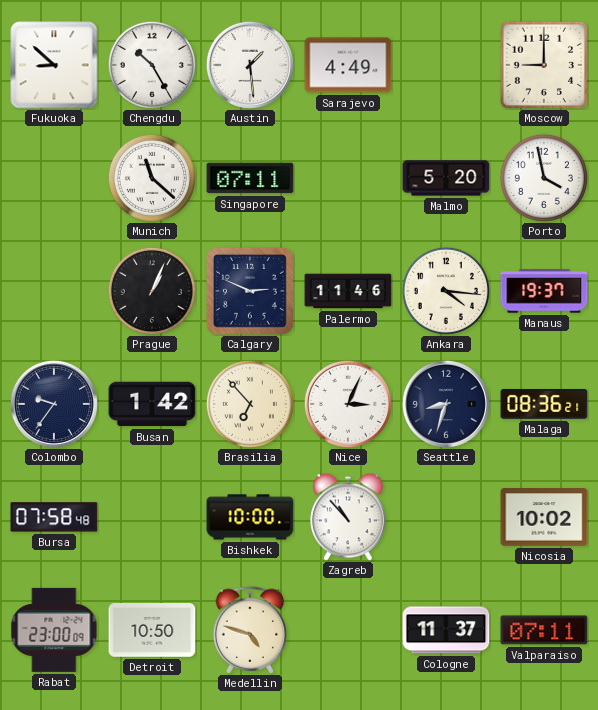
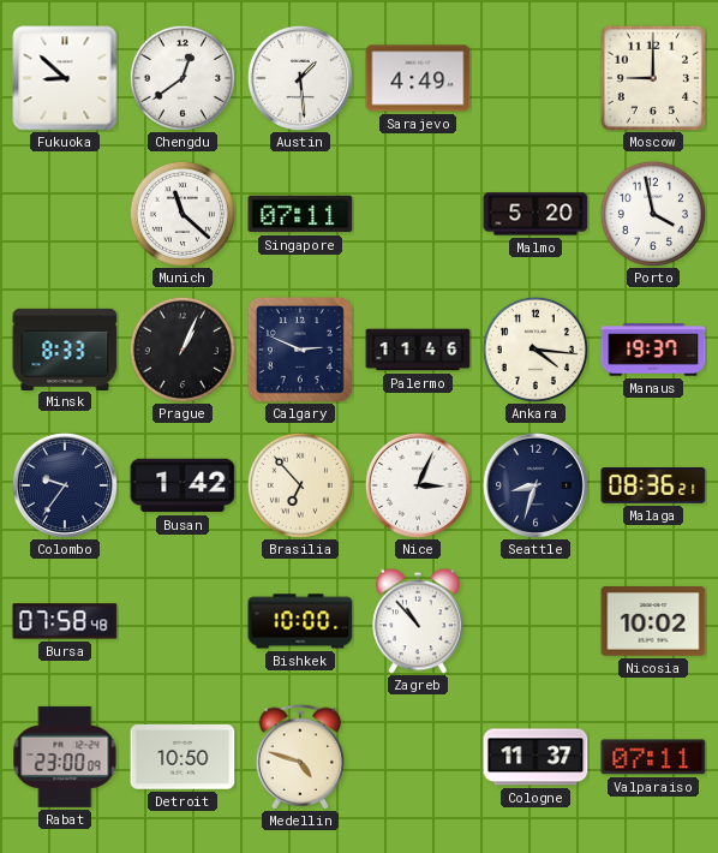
Chengdu: 10:25 -> 12:39 (183, 78)
Minsk: none -> 8:33 (65, 348)
